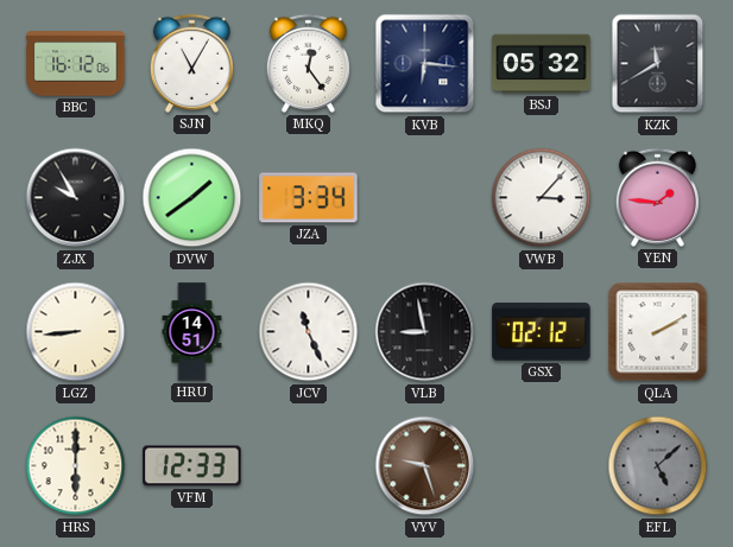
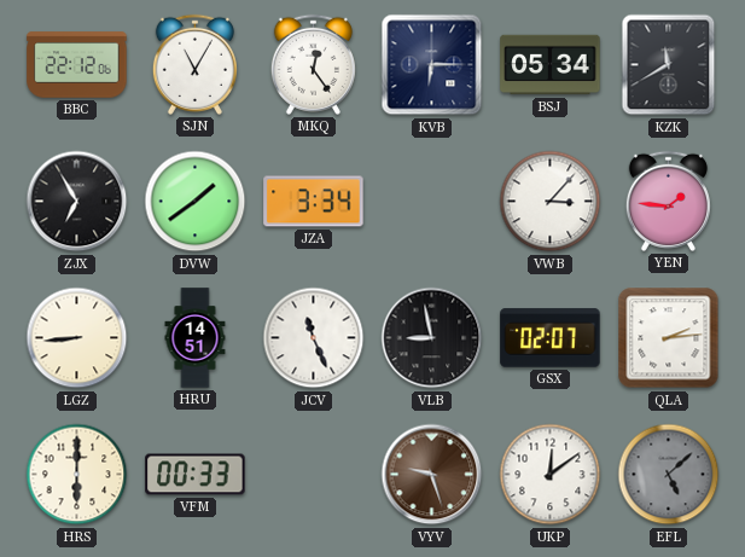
BBC: 16:12 -> 22:12 (77, 65)
KVB: 6:16 -> 6:15 (432, 65)
BSJ: 05:32 -> 05:34 (551, 65)
ZJX: 9:55 -> 6:55 (77, 202)
GSX: 02:12 -> 02:07 (551, 338)
QLA: 2:10 -> 2:14 (669, 338)
VFM: 12:33 -> 00:33 (196, 475)
UKP: none -> 12:09 (551, 475)
